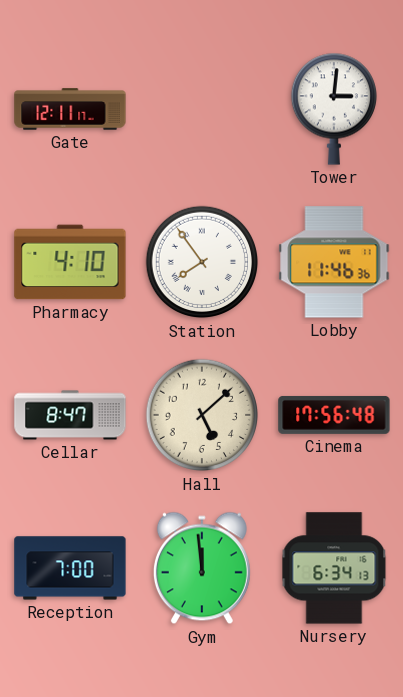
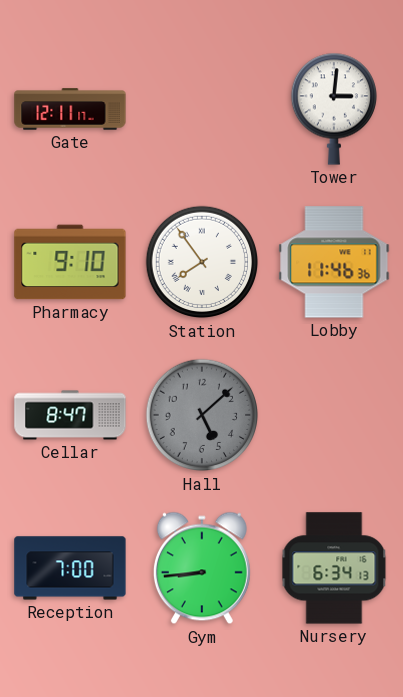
Pharmacy: 4:10 -> 9:10 (70, 262)
Hall dial: cream -> grey (202, 415)
Cinema: 17:56 -> none (334, 415)
Gym: 11:59 -> 8:44 (202, 568)
